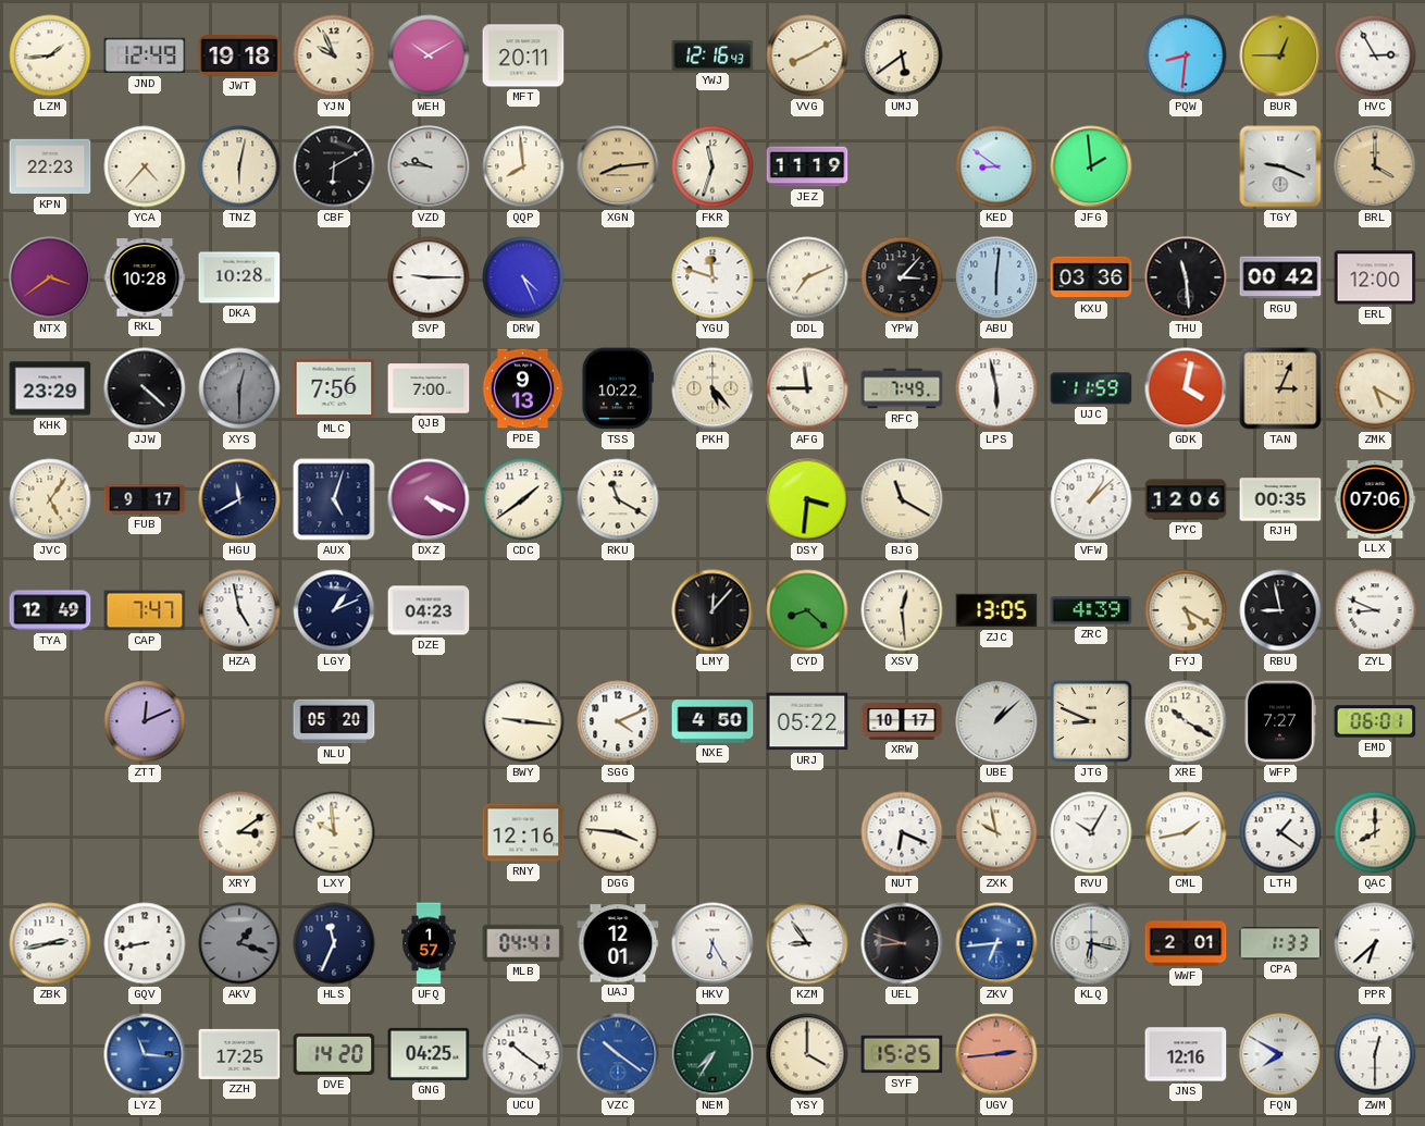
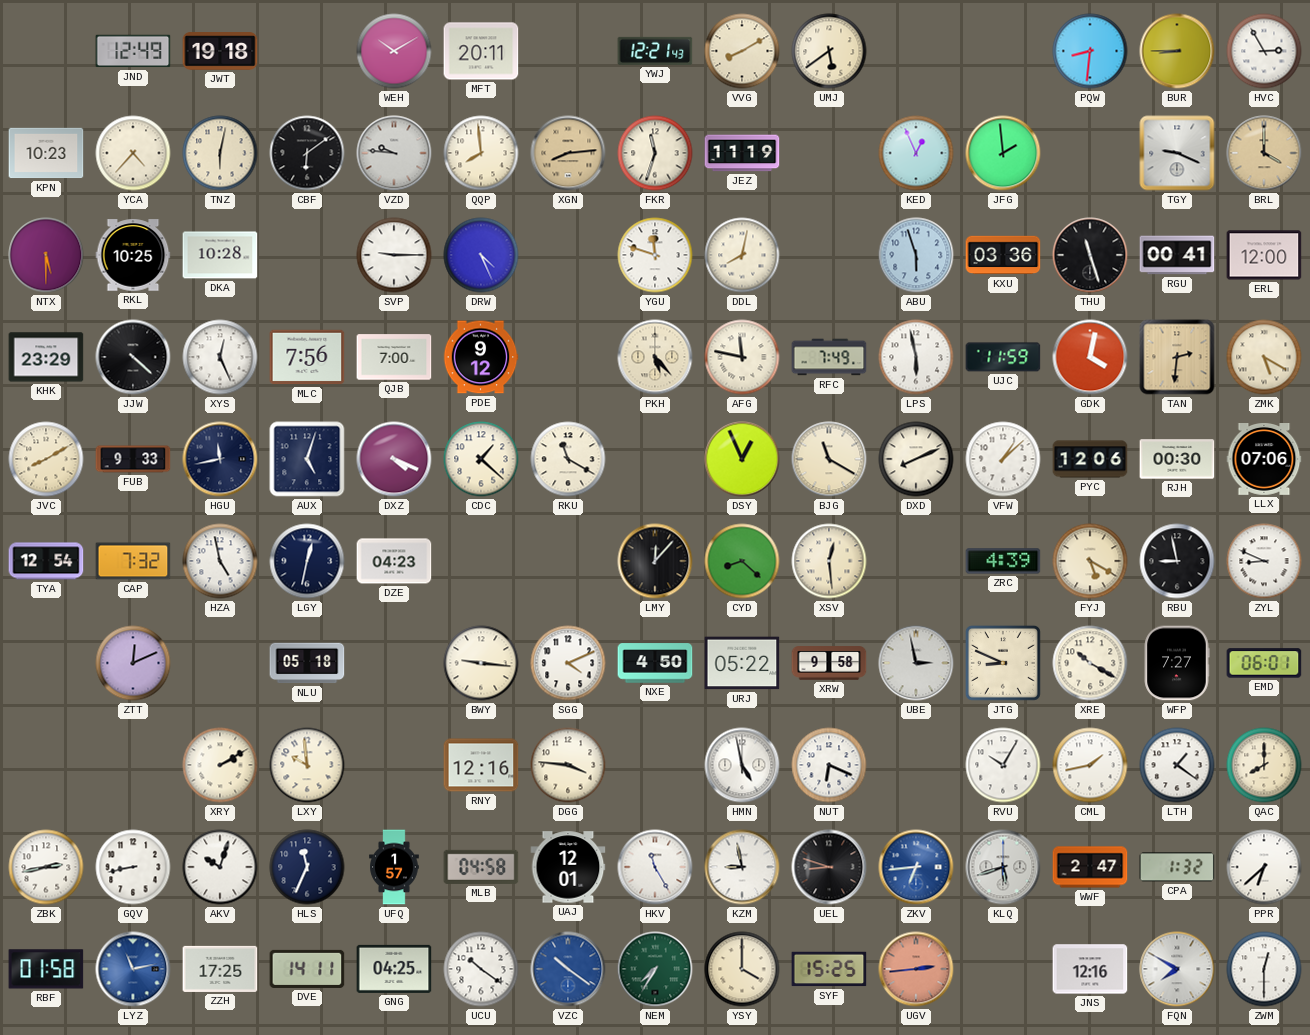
LZM: 1:44 -> none (50, 55)
YJN: 9:56 -> none (334, 55)
YWJ: 12:16 -> 12:21 (655, 51)
BUR: 12:45 -> 8:45 (1177, 51)
KPN: 22:23 -> 10:23 (46, 153)
CBF: 6:10 -> 6:09 (307, 153)
KED: 8:51 -> 12:56 (916, 153)
NTX: 3:39 -> 5:30 (46, 255)
RKL: 10:28 -> 10:25 (133, 255)
DDL: 7:11 -> 8:02 (742, 255)
YPW: 3:07 -> none (902, 277)
ABU: 6:01 -> 5:57 (916, 255)
THU: 11:29 -> 11:27 (1090, 255)
RGU: 00:42 -> 00:41 (1177, 255)
XYS: 12:30 -> 12:26 (220, 357)
XYS dial: grey -> white (220, 357)
PDE: 9:13 -> 9:12 (481, 357)
TSS: 10:22 -> none (618, 388)
AFG: 11:45 -> 11:47 (742, 357)
TAN: 3:04 -> 2:31 (1177, 357)
JVC: 5:06 -> 8:10 (46, 459)
FUB: 9:17 -> 9:33 (133, 459)
HGU: 11:40 -> 11:43 (220, 459)
CDC: 1:39 -> 1:22 (481, 459)
DSY: 3:31 -> 12:56 (742, 459)
DXD: none -> 8:11 (916, 459)
RJH: 00:35 -> 00:30 (1177, 459)
TYA: 12:49 -> 12:54 (46, 561)
CAP: 7:47 -> 7:32 (133, 561)
LGY: 1:11 -> 12:32 (307, 561)
ZJC: 13:05 -> none (996, 610)
NLU: 05:20 -> 05:18 (307, 663)
XRW: 10:17 -> 9:58 (829, 663)
UBE: 1:08 -> 2:58 (916, 663)
XRY: 3:09 -> 2:10 (220, 765)
HMN: none -> 4:58 (742, 765)
ZXK: 9:58 -> none (996, 832)
AKV: 1:18 -> 10:03 (220, 867)
AKV dial: grey -> white (220, 867)
MLB: 04:41 -> 04:58 (481, 867)
HKV: 6:25 -> 11:25 (655, 867)
KZM: 8:54 -> 8:58 (742, 867)
KLQ: 6:17 -> 5:42 (1003, 867)
WWF: 2:01 -> 2:47 (1090, 867)
CPA: 1:33 -> 1:32 (1177, 867)
RBF: none -> 01:58 (46, 969)
LYZ: 11:16 -> 11:13 (133, 969)
DVE: 14:20 -> 14:11 (307, 969)
